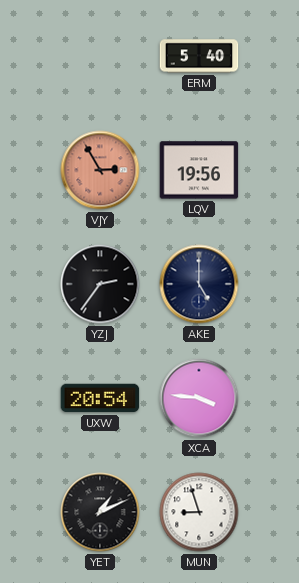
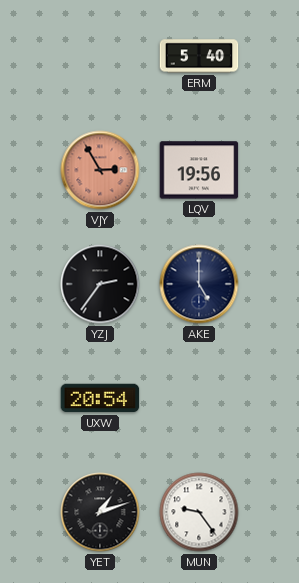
XCA: 3:46 -> none (199, 398)
YET: 1:11 -> 1:12 (100, 512)
MUN: 8:57 -> 9:24 (199, 512)
